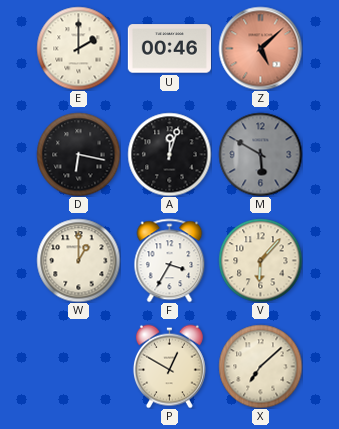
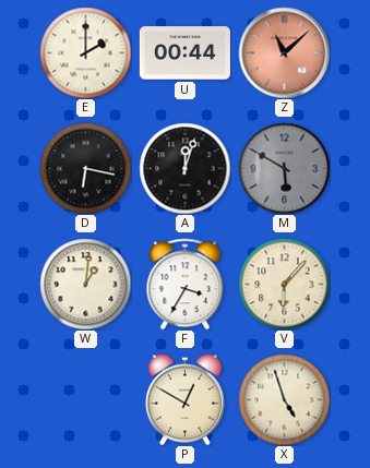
U: 00:46 -> 00:44 (184, 53)
Z: 5:08 -> 11:08 (284, 52)
W: 1:00 -> 1:01 (85, 284)
X: 7:08 -> 4:57 (284, 399)
